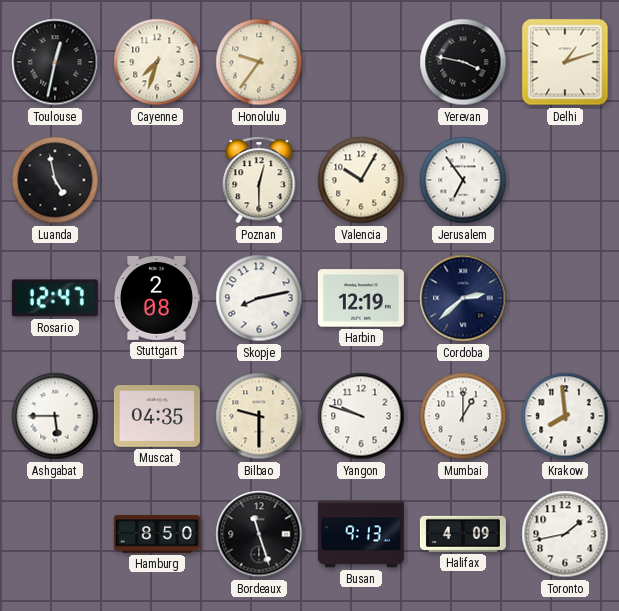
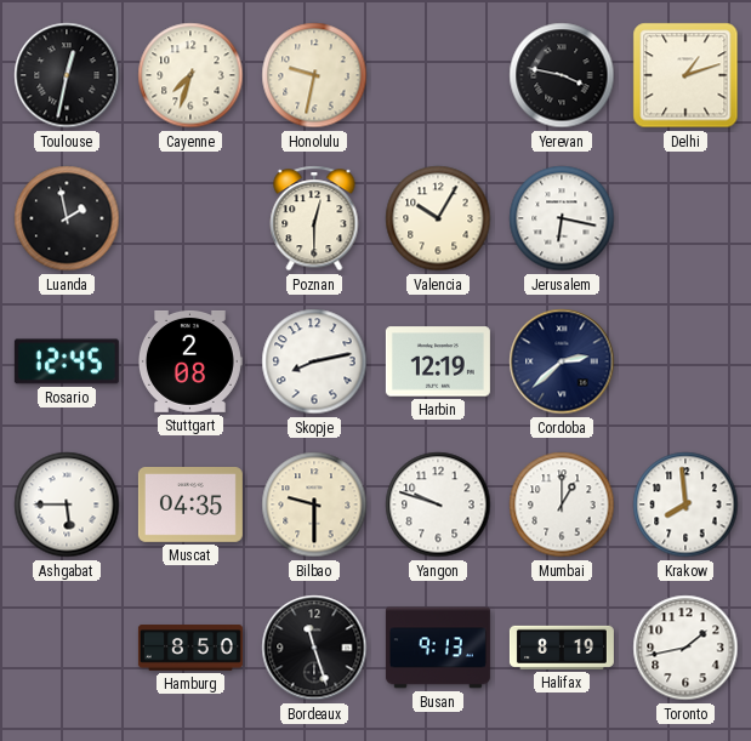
Honolulu: 9:36 -> 9:32 (314, 75)
Luanda: 4:58 -> 1:58 (67, 218)
Jerusalem: 6:54 -> 6:17 (562, 218)
Rosario: 12:47 -> 12:45 (67, 361)
Halifax: 4:09 -> 8:19 (562, 648)
